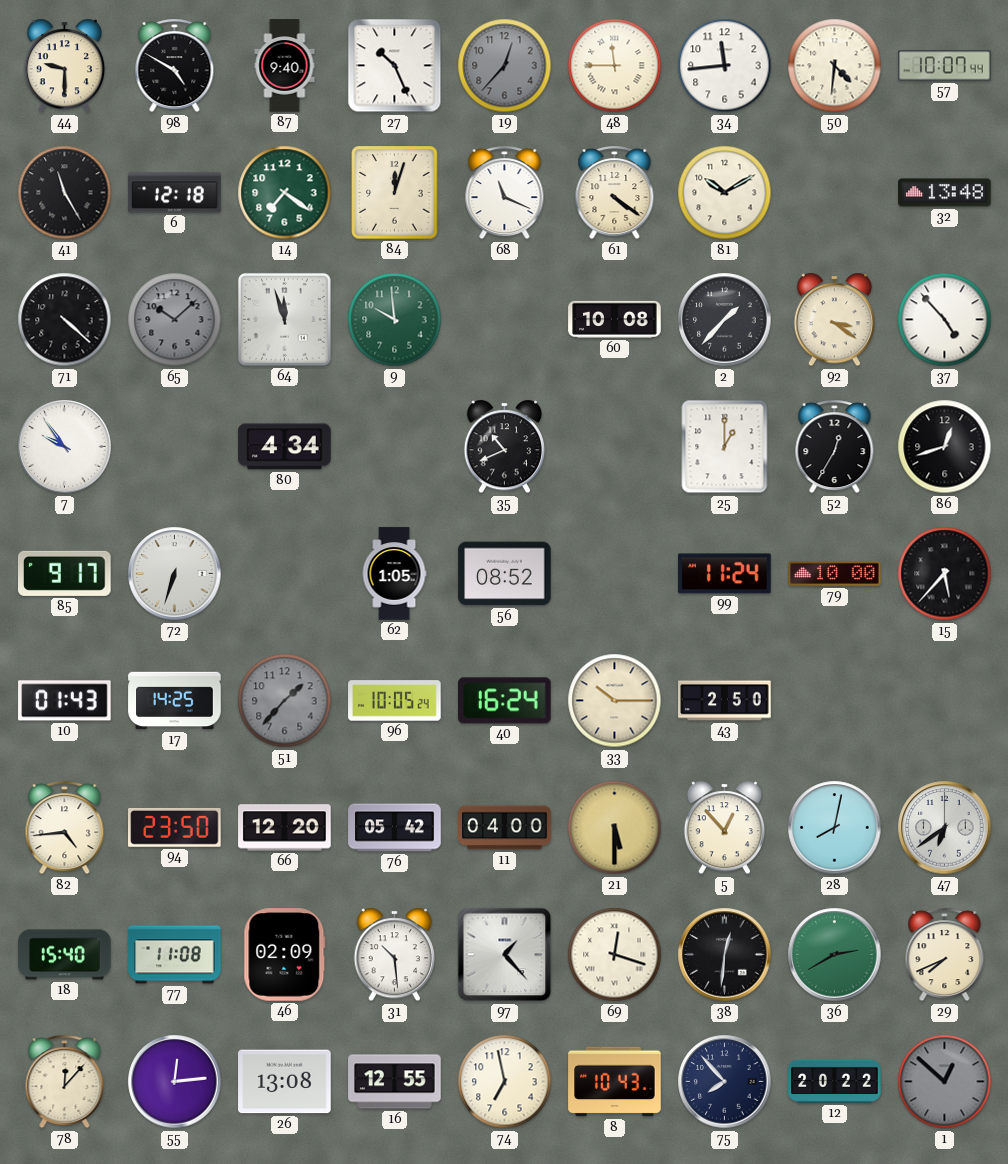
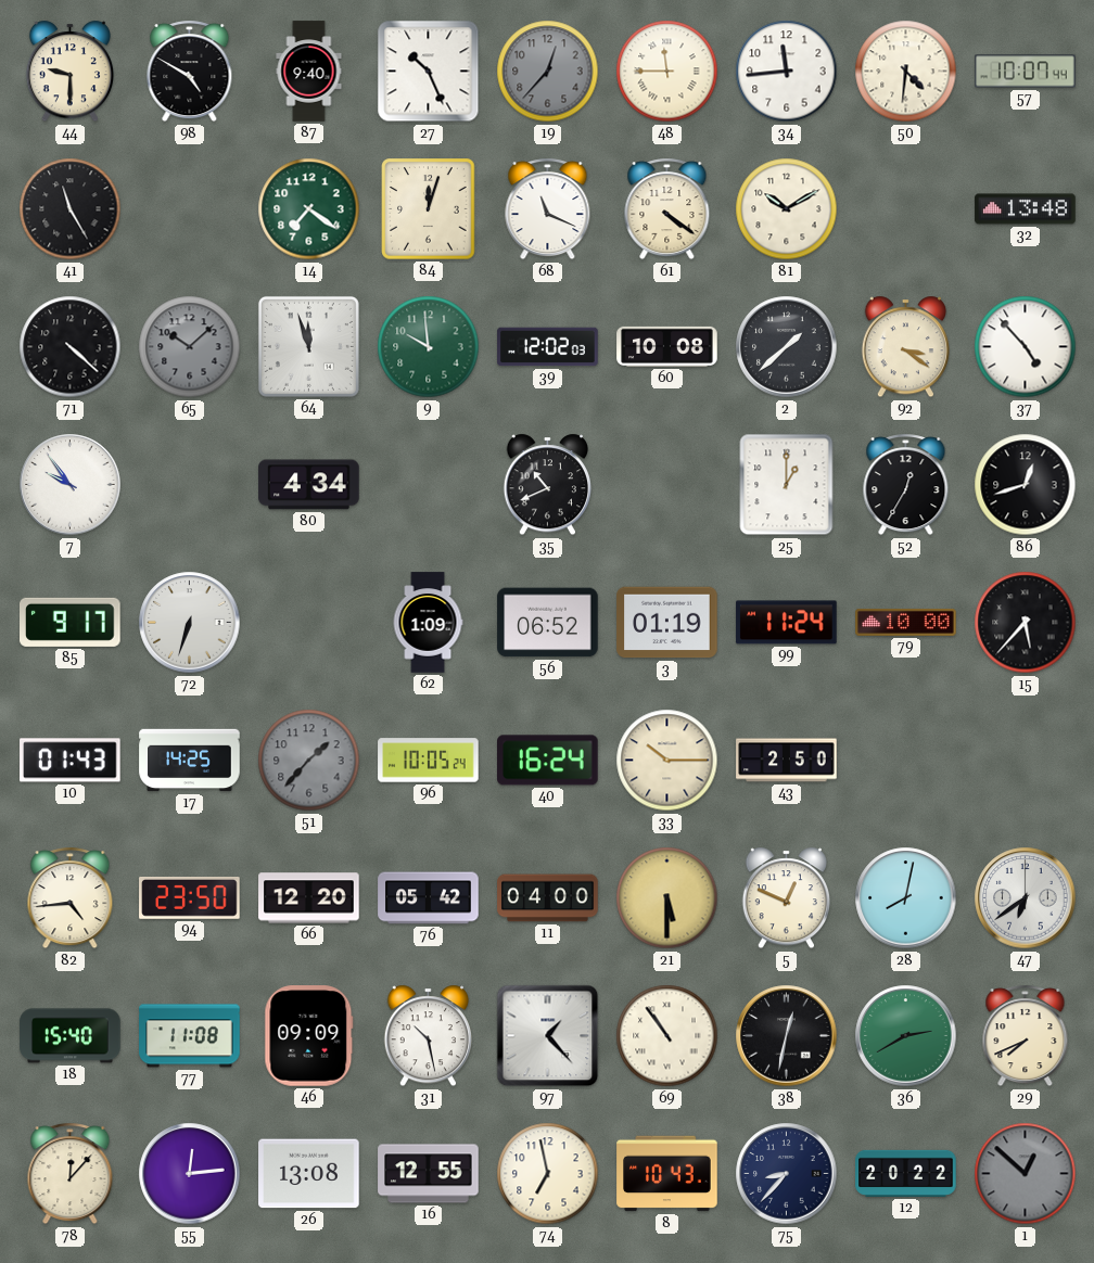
6: 12:18 -> none (175, 193)
39: none -> 12:02 (548, 347)
2: 1:37 -> 1:38 (787, 347)
62: 1:05 -> 1:09 (428, 623)
56: 08:52 -> 06:52 (548, 623)
3: none -> 01:19 (667, 623)
5: 12:53 -> 12:49 (786, 898)
46: 02:09 -> 09:09 (309, 1036)
31: 10:29 -> 10:28 (428, 1036)
69: 12:18 -> 10:54 (667, 1036)
38: 12:31 -> 12:32 (787, 1036)
75: 7:53 -> 8:37 (787, 1174)
